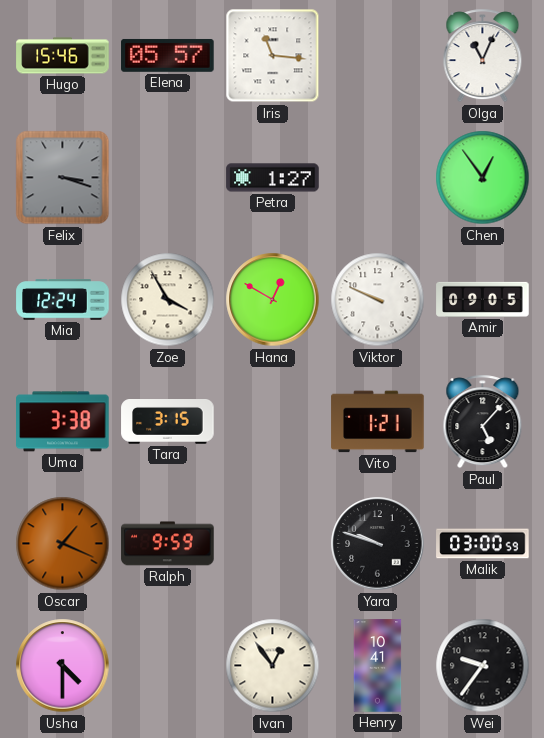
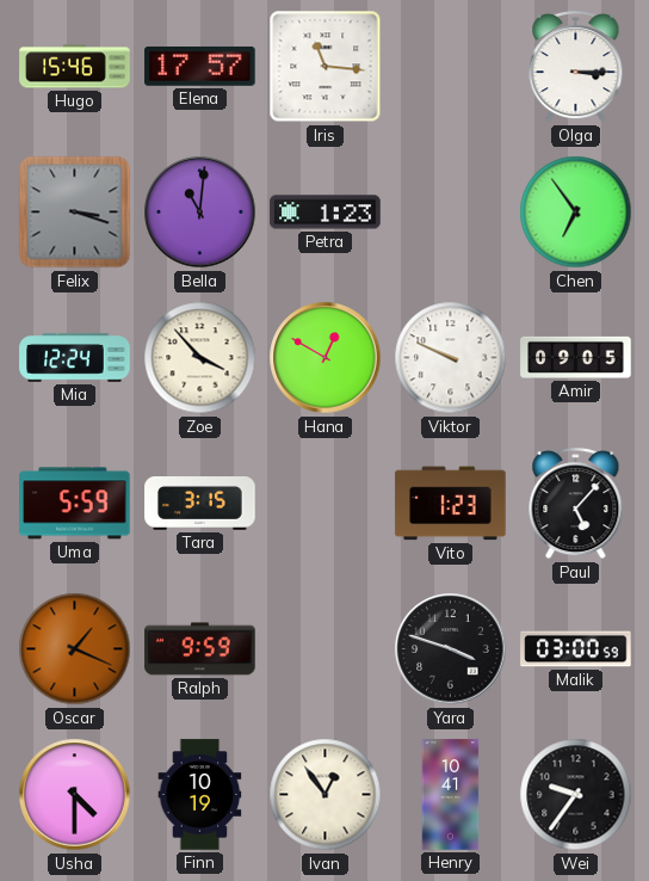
Elena: 05:57 -> 17:57 (200, 66)
Olga: 11:04 -> 3:15 (576, 67)
Bella: none -> 11:01 (200, 212)
Petra: 1:27 -> 1:23 (326, 212)
Chen: 12:54 -> 6:54 (576, 212)
Zoe: 3:55 -> 3:53 (200, 358)
Uma: 3:38 -> 5:59 (75, 504)
Vito: 1:21 -> 1:23 (451, 504)
Yara: 9:48 -> 3:48 (451, 649)
Finn: none -> 10:19 (200, 795)
